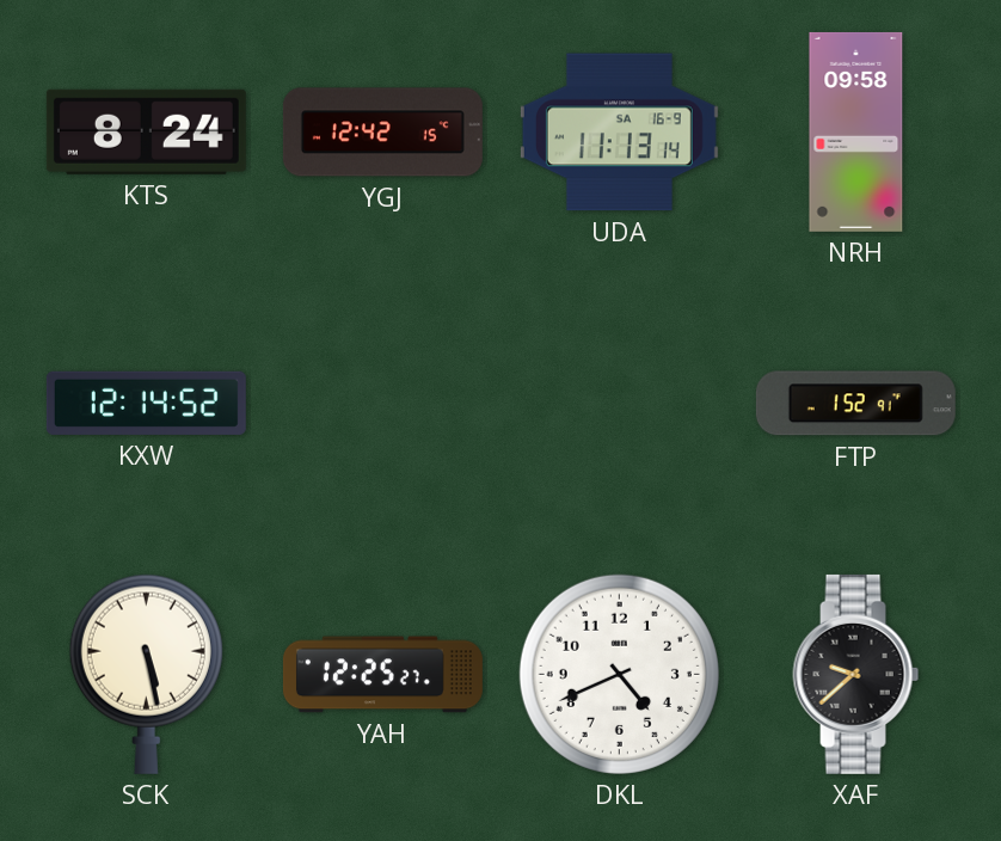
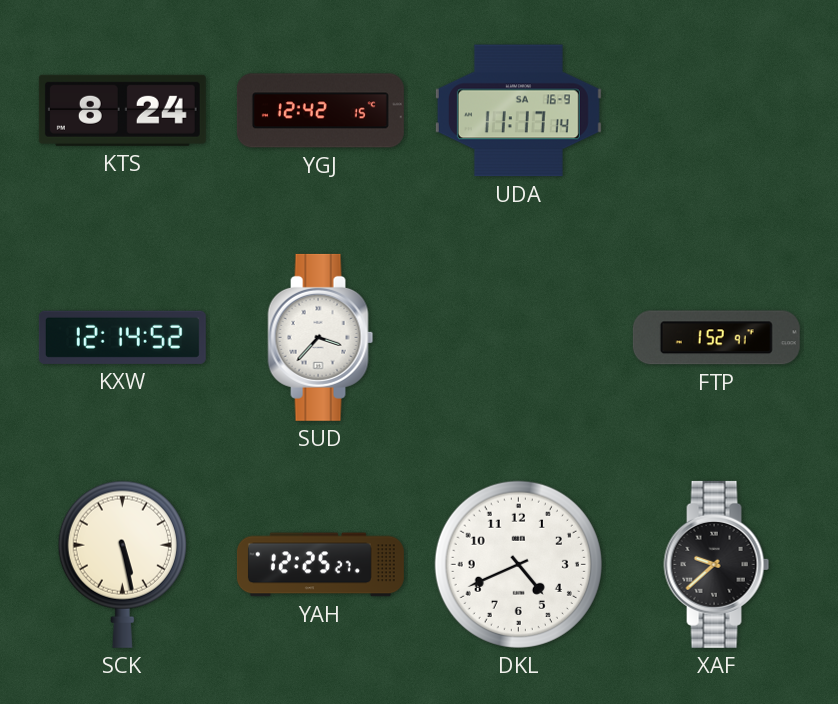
UDA: 11:13 -> 11:17 (518, 111)
NRH: 09:58 -> none (856, 131)
SUD: none -> 3:37 (321, 337)
